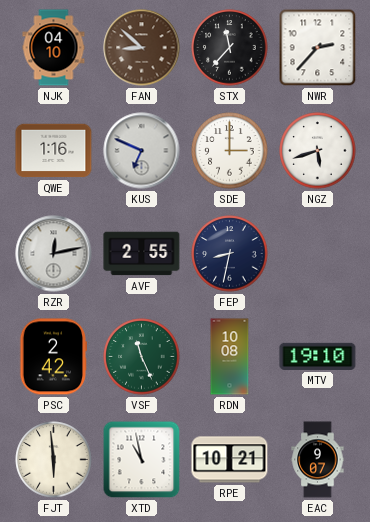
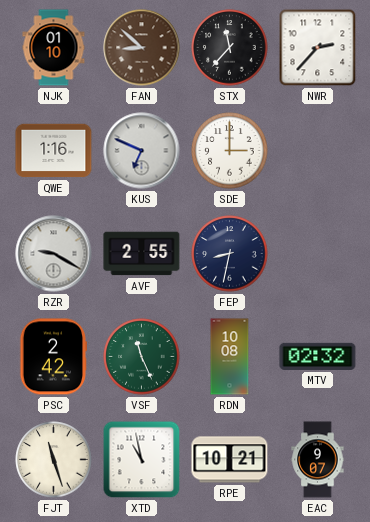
NJK: 04:10 -> 01:10 (54, 48)
NGZ: 5:42 -> none (318, 151)
RZR: 12:13 -> 9:20 (54, 254)
MTV: 19:10 -> 02:32 (318, 356)
FJT: 5:59 -> 11:27 (54, 460)
